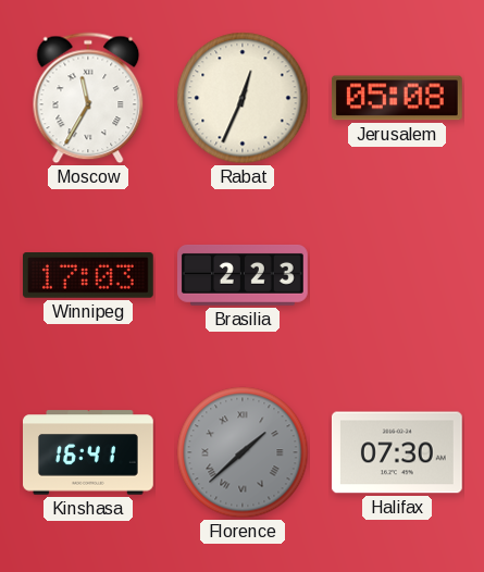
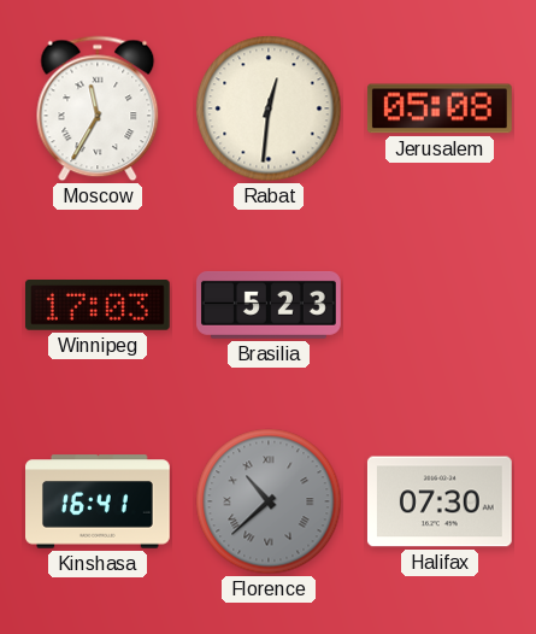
Rabat: 12:34 -> 12:31 (269, 108)
Brasilia: 2:23 -> 5:23 (270, 305)
Florence: 1:38 -> 10:38 (269, 501)
